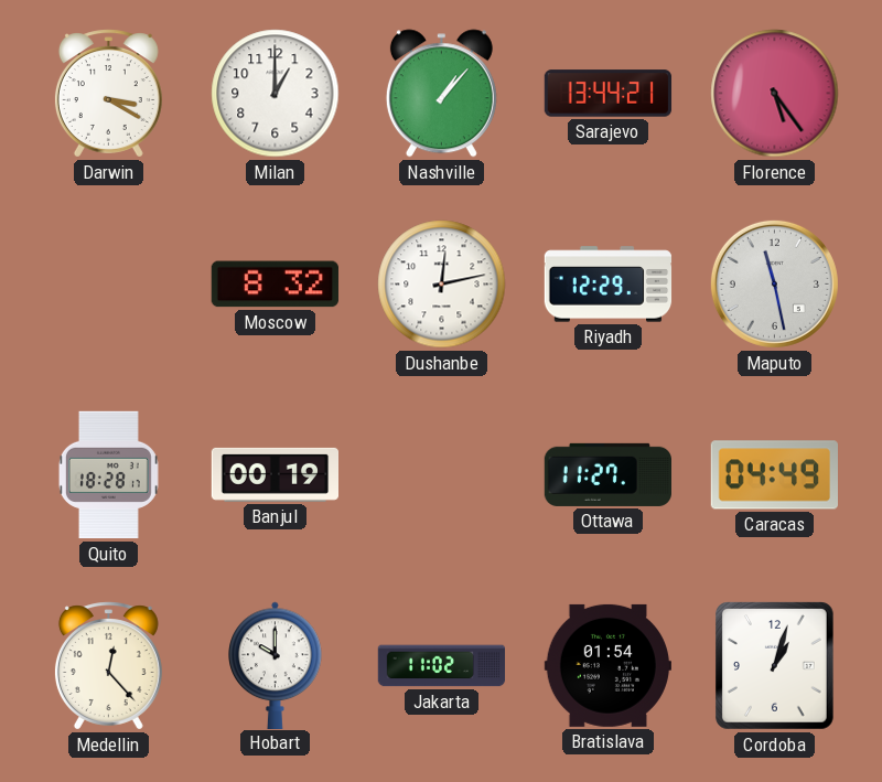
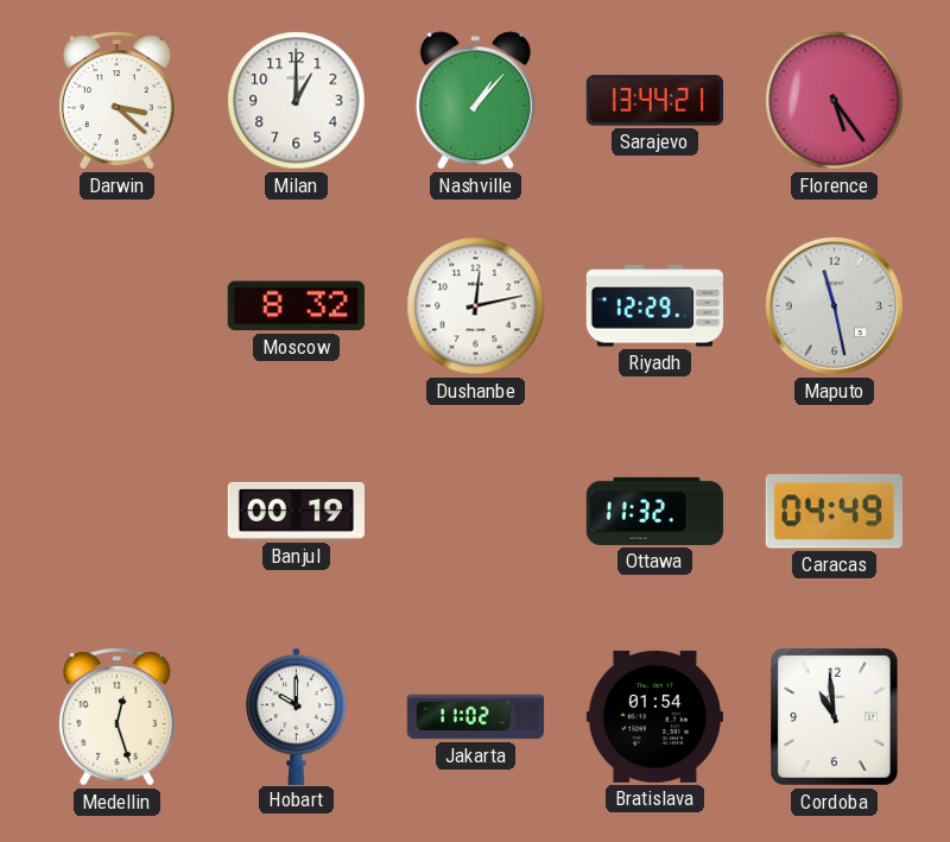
Darwin: 3:20 -> 3:22 (116, 101)
Quito: 18:28 -> none (108, 475)
Ottawa: 11:27 -> 11:32 (654, 511)
Medellin: 12:23 -> 12:27 (116, 717)
Cordoba: 1:03 -> 10:59 (835, 717)
